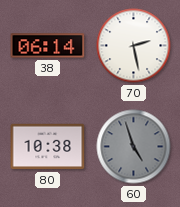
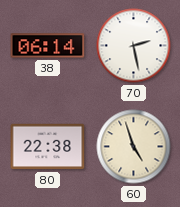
80: 10:38 -> 22:38 (48, 147)
60 dial: grey -> cream (134, 147)
